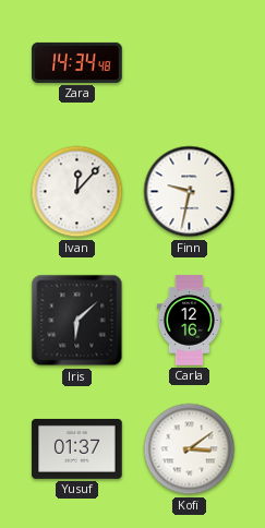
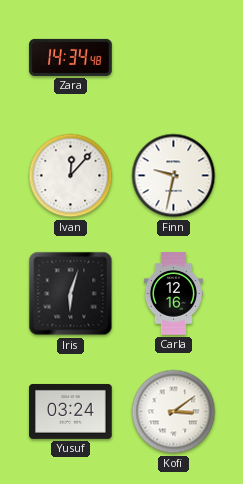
Iris: 6:08 -> 6:03 (71, 294)
Yusuf: 01:37 -> 03:24 (71, 411)
